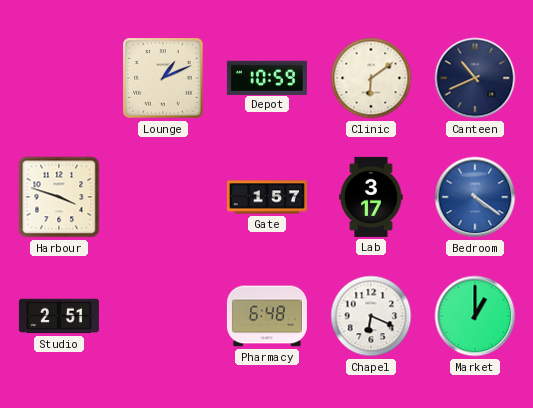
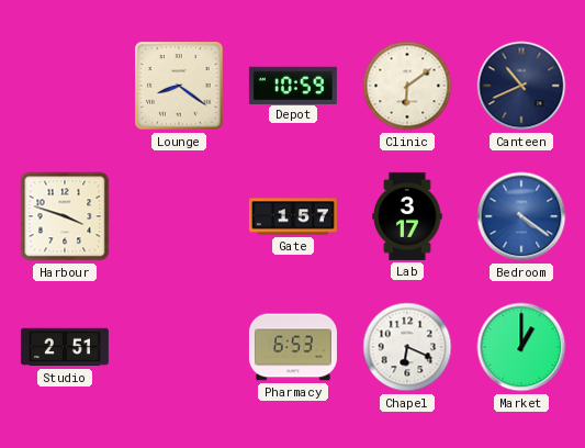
Lounge: 1:11 -> 8:21 (179, 86)
Pharmacy: 6:48 -> 6:53 (293, 347)
